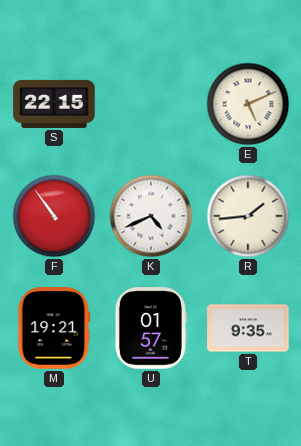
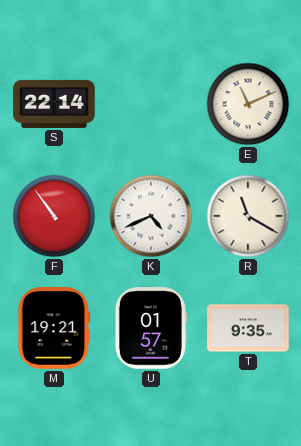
S: 22:15 -> 22:14 (54, 104)
E: 5:11 -> 11:11 (248, 104)
R: 1:44 -> 11:20 (248, 216)
